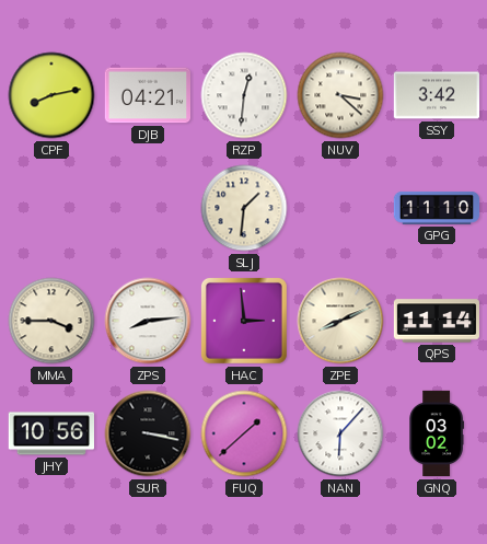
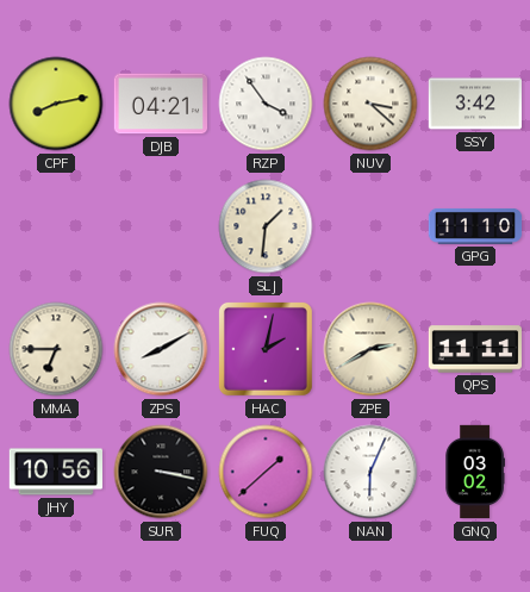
RZP: 12:31 -> 3:54 (266, 104)
MMA: 3:45 -> 6:45 (56, 349)
ZPS: 8:14 -> 8:10 (161, 349)
HAC: 2:59 -> 2:02 (266, 349)
ZPE: 8:11 -> 2:40 (370, 349)
QPS: 11:14 -> 11:11 (474, 349)
NAN: 6:07 -> 6:04 (370, 472)
